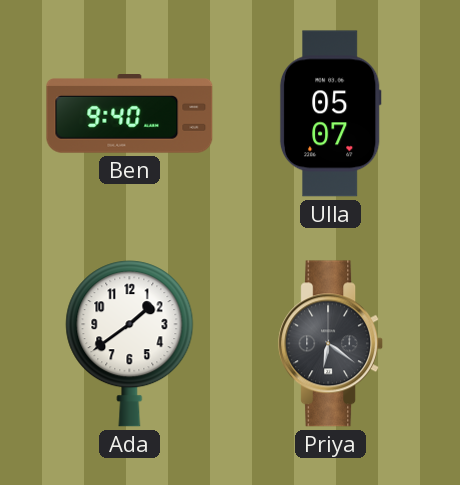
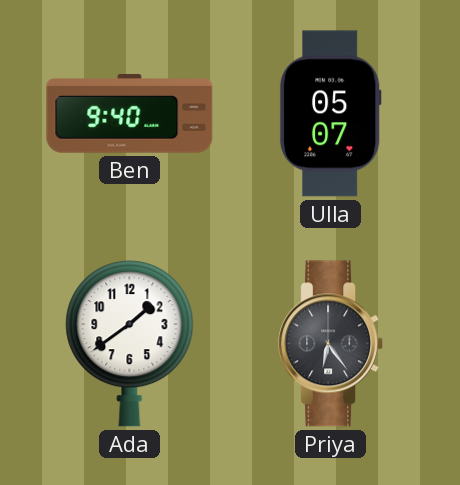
Priya: 6:21 -> 6:24 (331, 344)
